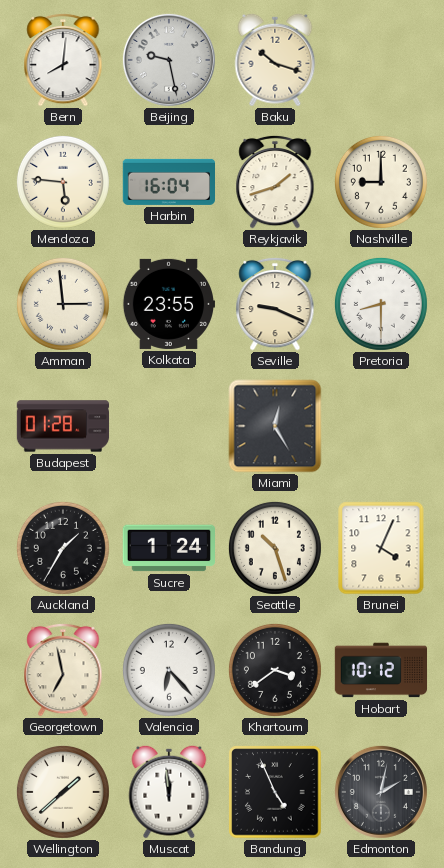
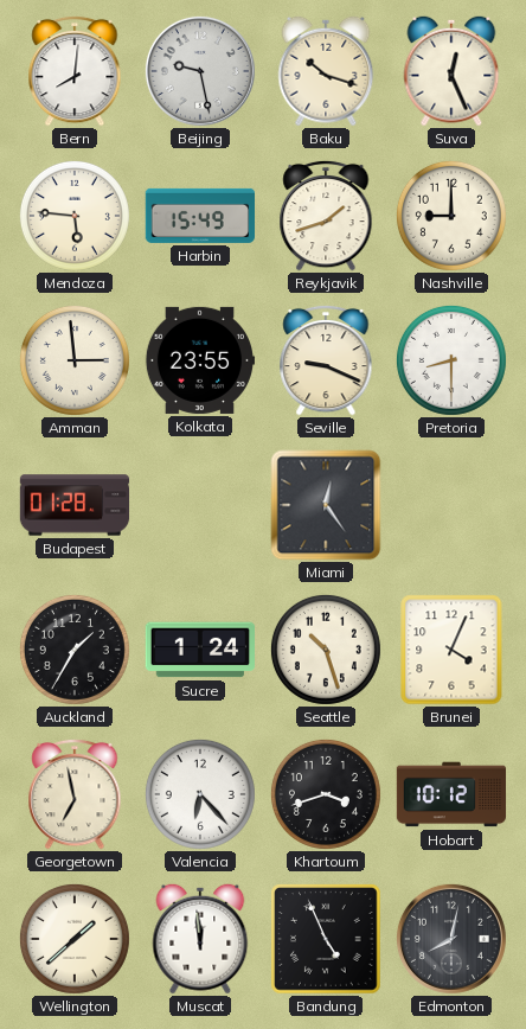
Suva: none -> 12:26 (451, 71)
Harbin: 16:04 -> 15:49 (199, 216)
Miami: 12:25 -> 12:24 (326, 505)
Khartoum: 3:39 -> 3:42 (326, 794)
Edmonton: 2:02 -> 8:02 (451, 939)
